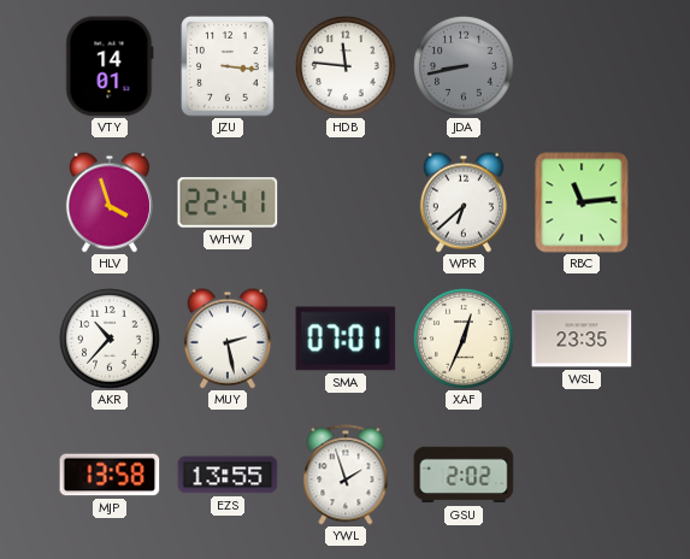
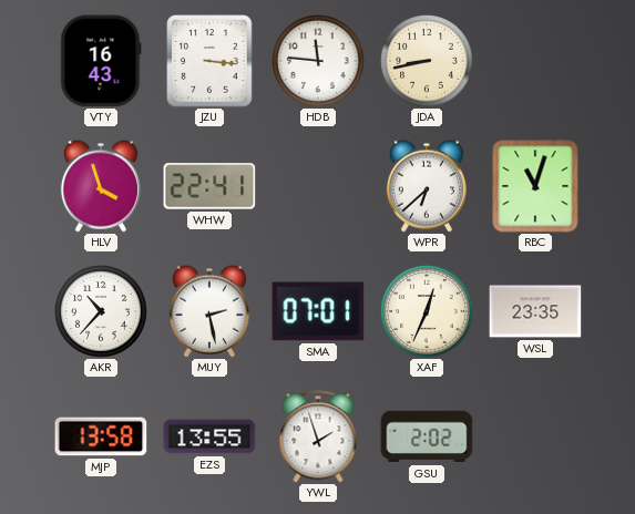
VTY: 14:01 -> 16:43 (101, 61)
JDA dial: grey -> cream (427, 61)
RBC: 11:14 -> 11:03 (535, 186)
